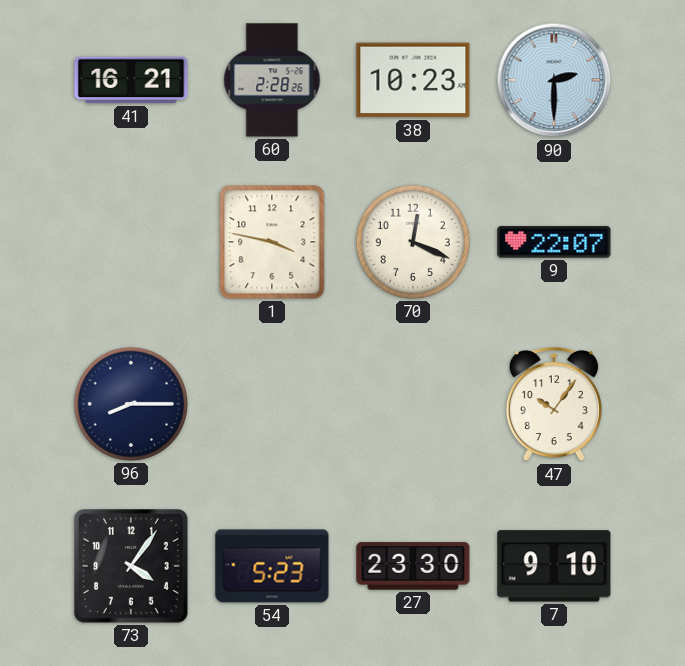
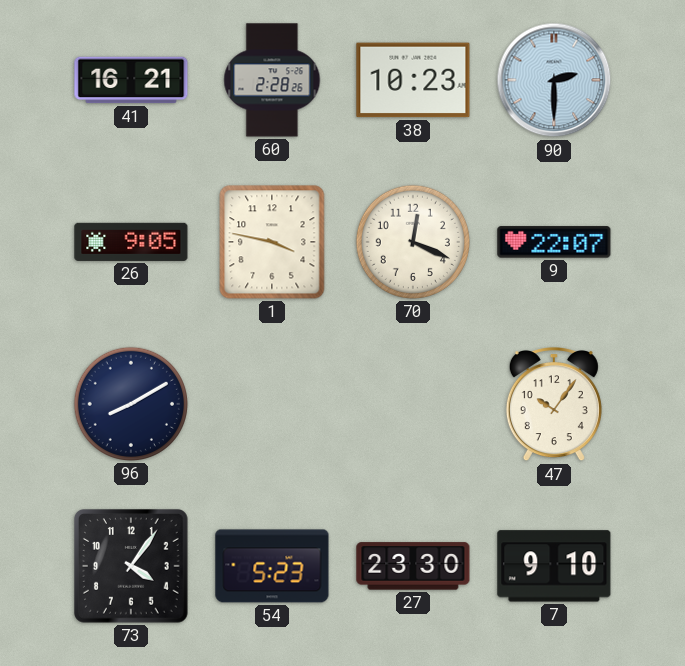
26: none -> 9:05 (131, 242)
96: 8:15 -> 8:10 (131, 404)
